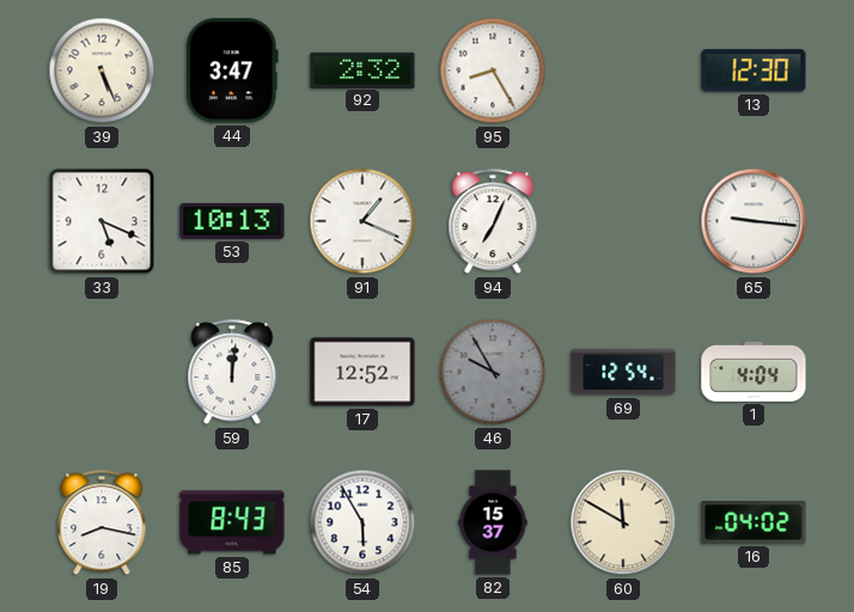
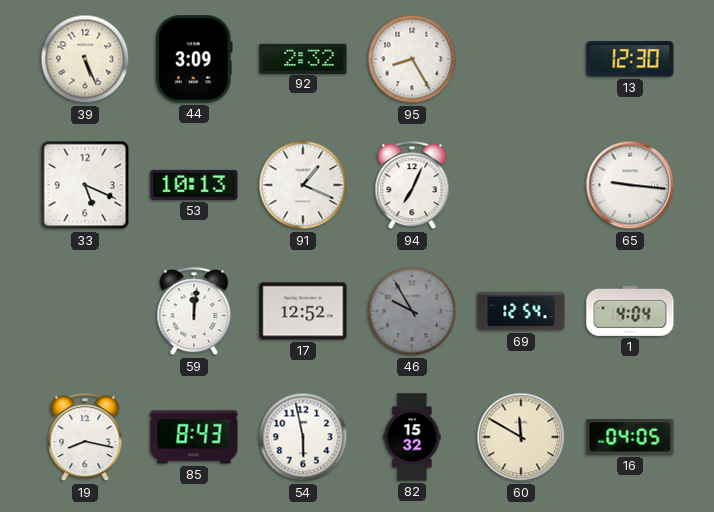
44: 3:47 -> 3:09 (194, 59)
54: 5:55 -> 5:58 (303, 437)
82: 15:37 -> 15:32 (412, 437)
16: 04:02 -> 04:05 (630, 437)
